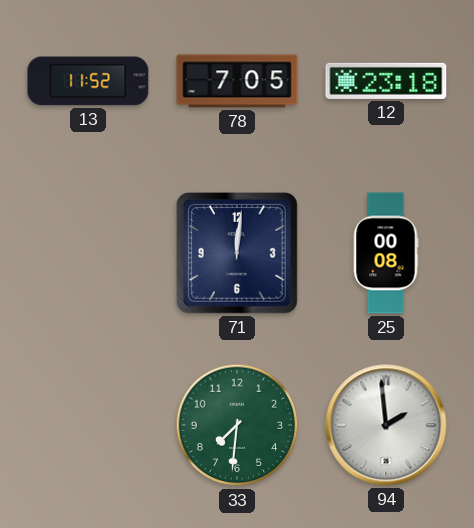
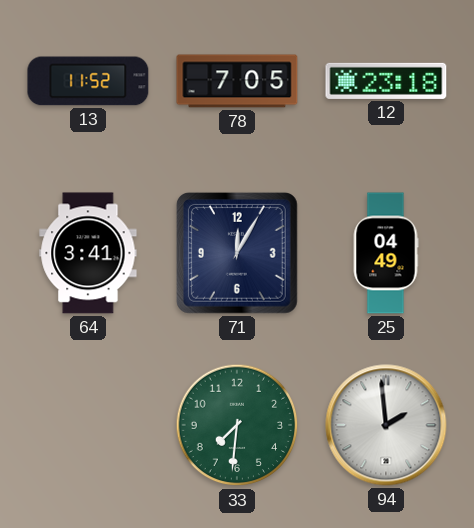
64: none -> 3:41 (88, 253)
71: 12:01 -> 12:05 (237, 253)
25: 00:08 -> 04:49 (386, 253)
